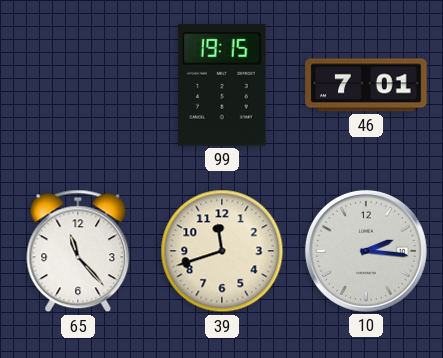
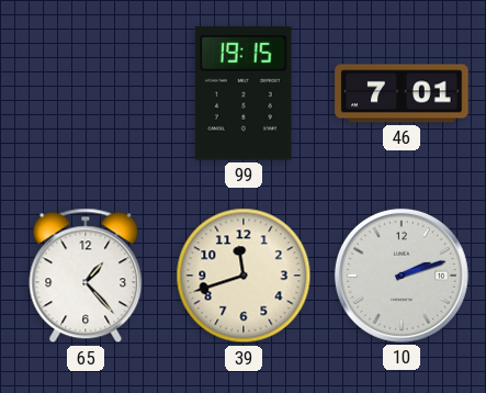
65: 11:23 -> 1:23 (86, 276)
10: 2:16 -> 2:12 (402, 276)
